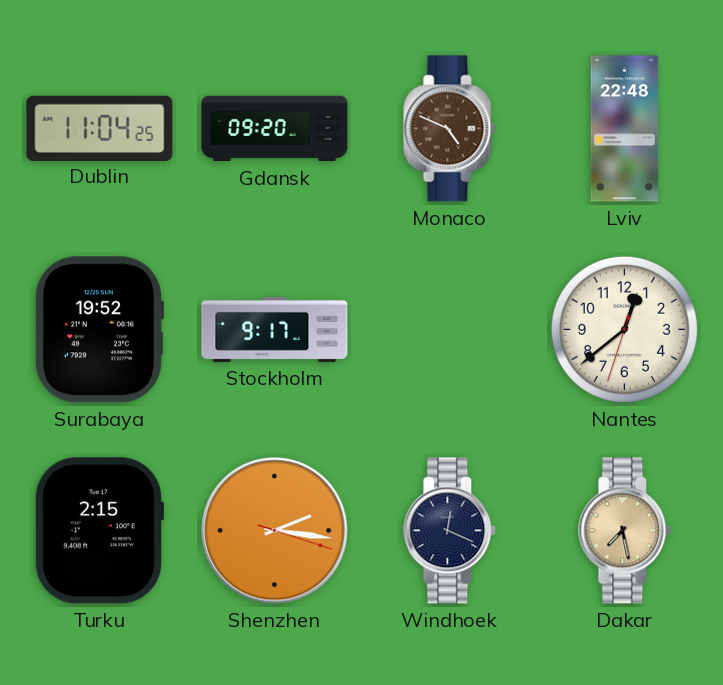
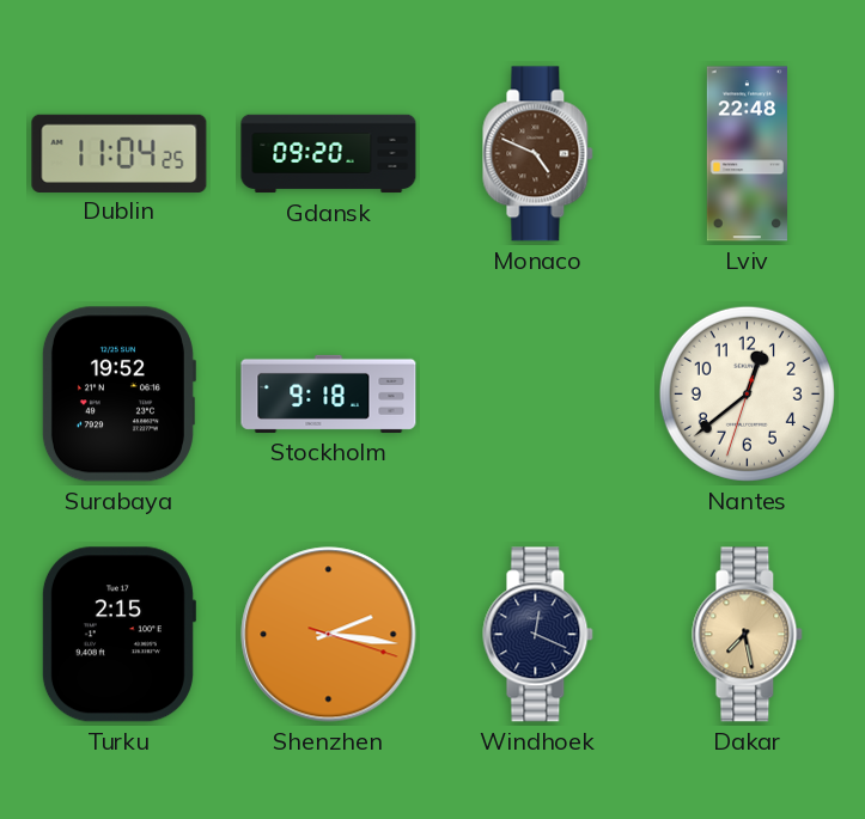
Stockholm: 9:17 -> 9:18 (329, 393)
